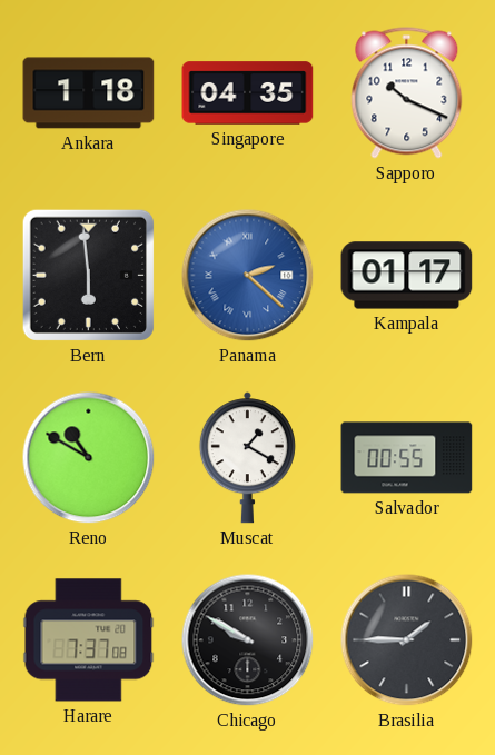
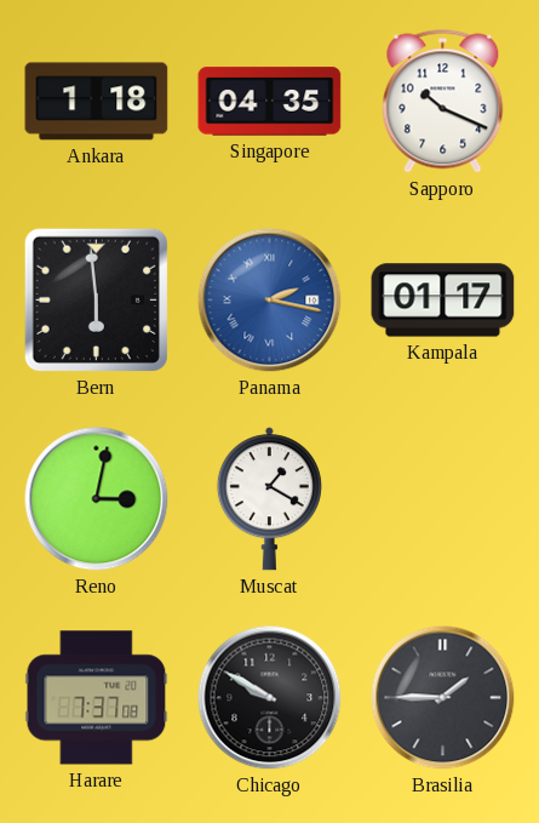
Panama: 2:22 -> 2:17 (270, 301)
Reno: 10:50 -> 3:02 (97, 499)
Salvador: 00:55 -> none (407, 458)
